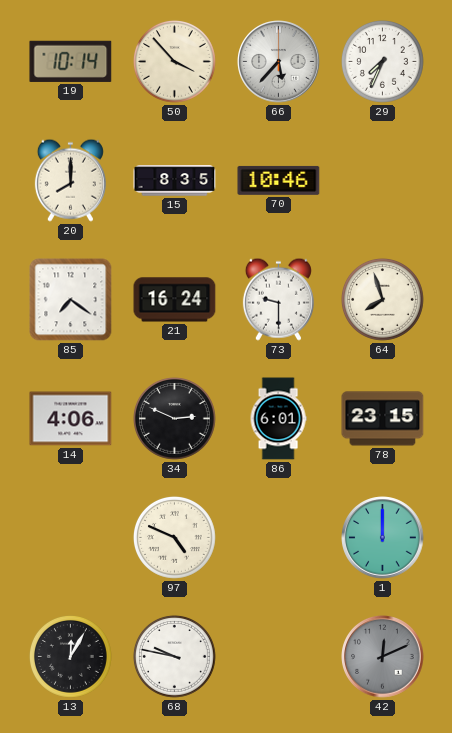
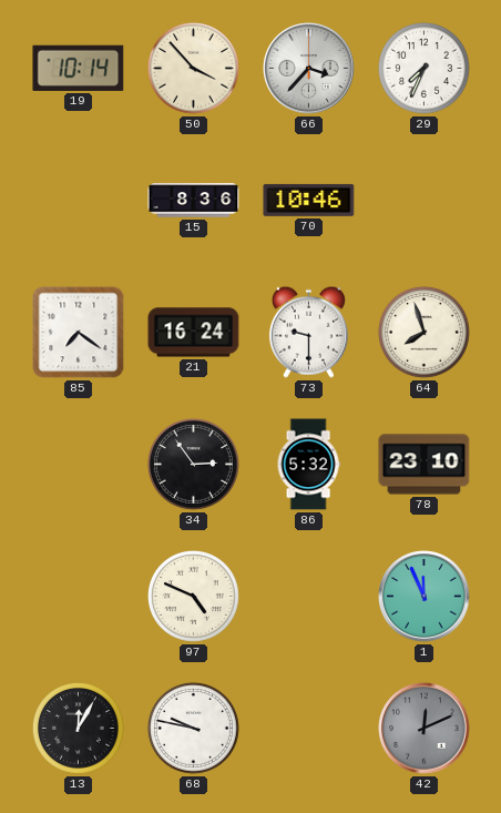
66: 5:37 -> 3:37 (309, 69)
20: 8:00 -> none (70, 180)
15: 8:35 -> 8:36 (194, 201)
14: 4:06 -> none (71, 419)
34: 2:49 -> 2:54 (193, 464)
86: 6:01 -> 5:32 (308, 465)
78: 23:15 -> 23:10 (425, 465)
1: 12:00 -> 11:56 (425, 597)
